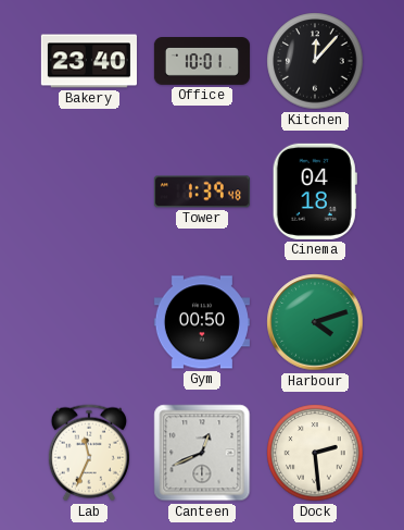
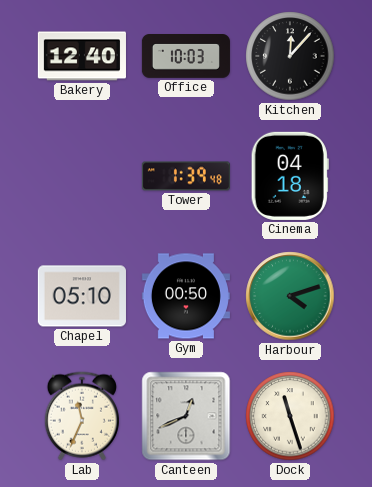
Bakery: 23:40 -> 12:40 (82, 56)
Office: 10:01 -> 10:03 (186, 57)
Chapel: none -> 05:10 (82, 296)
Dock: 2:29 -> 11:27 (290, 416)
